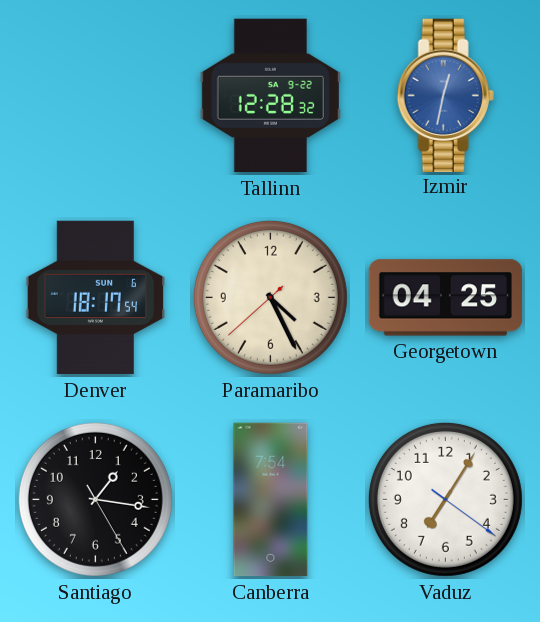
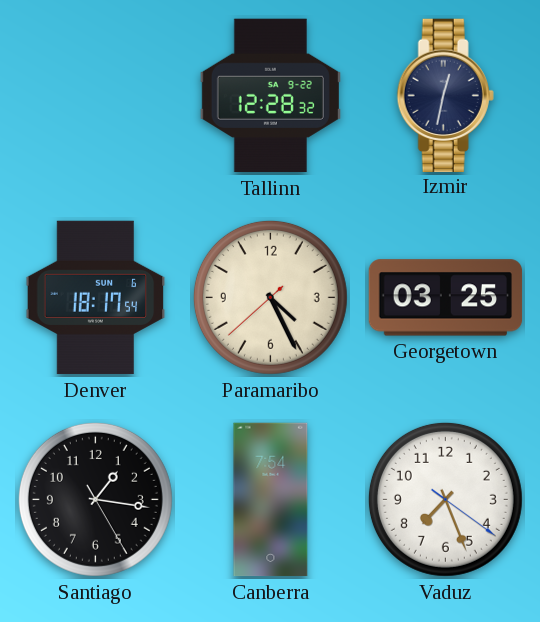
Izmir dial: blue -> navy (445, 95)
Georgetown: 04:25 -> 03:25 (446, 298)
Vaduz: 7:05 -> 7:26 (445, 499)
